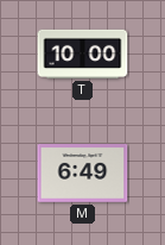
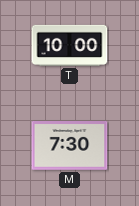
M: 6:49 -> 7:30 (70, 146)
